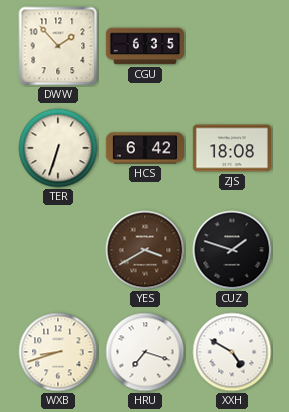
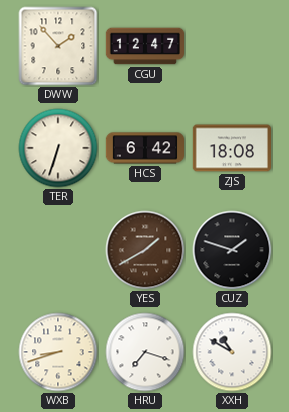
CGU: 6:35 -> 12:47 (144, 46)
YES: 3:40 -> 1:40 (145, 250)
XXH: 4:50 -> 10:50 (232, 352)
